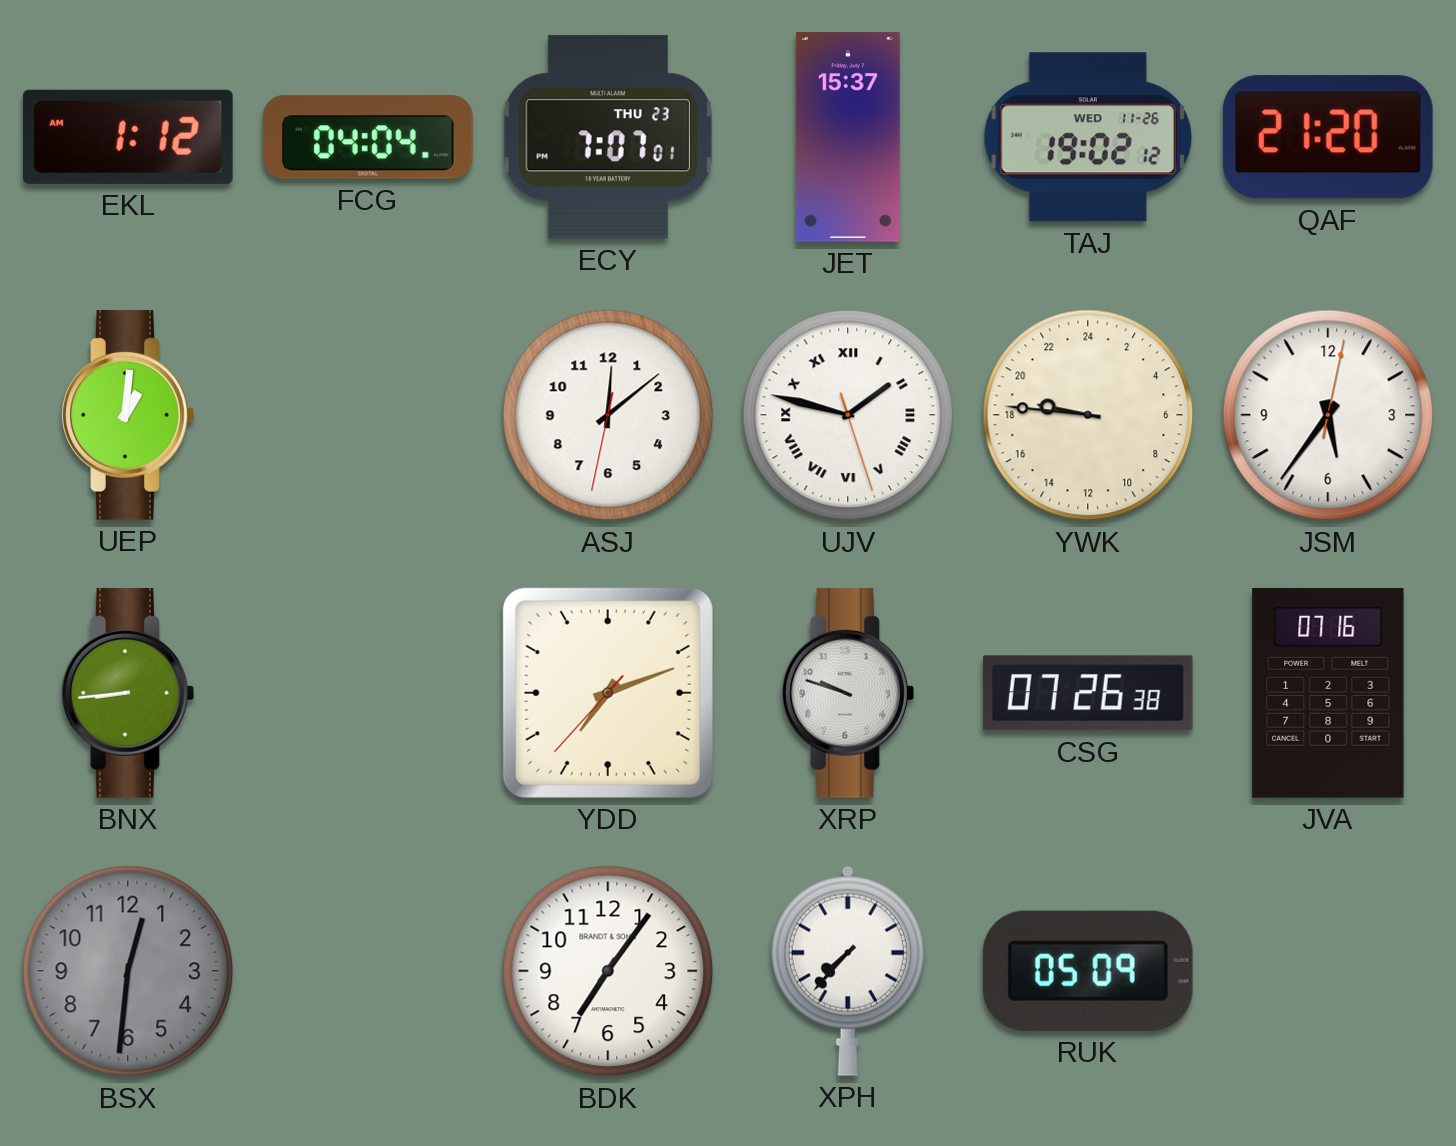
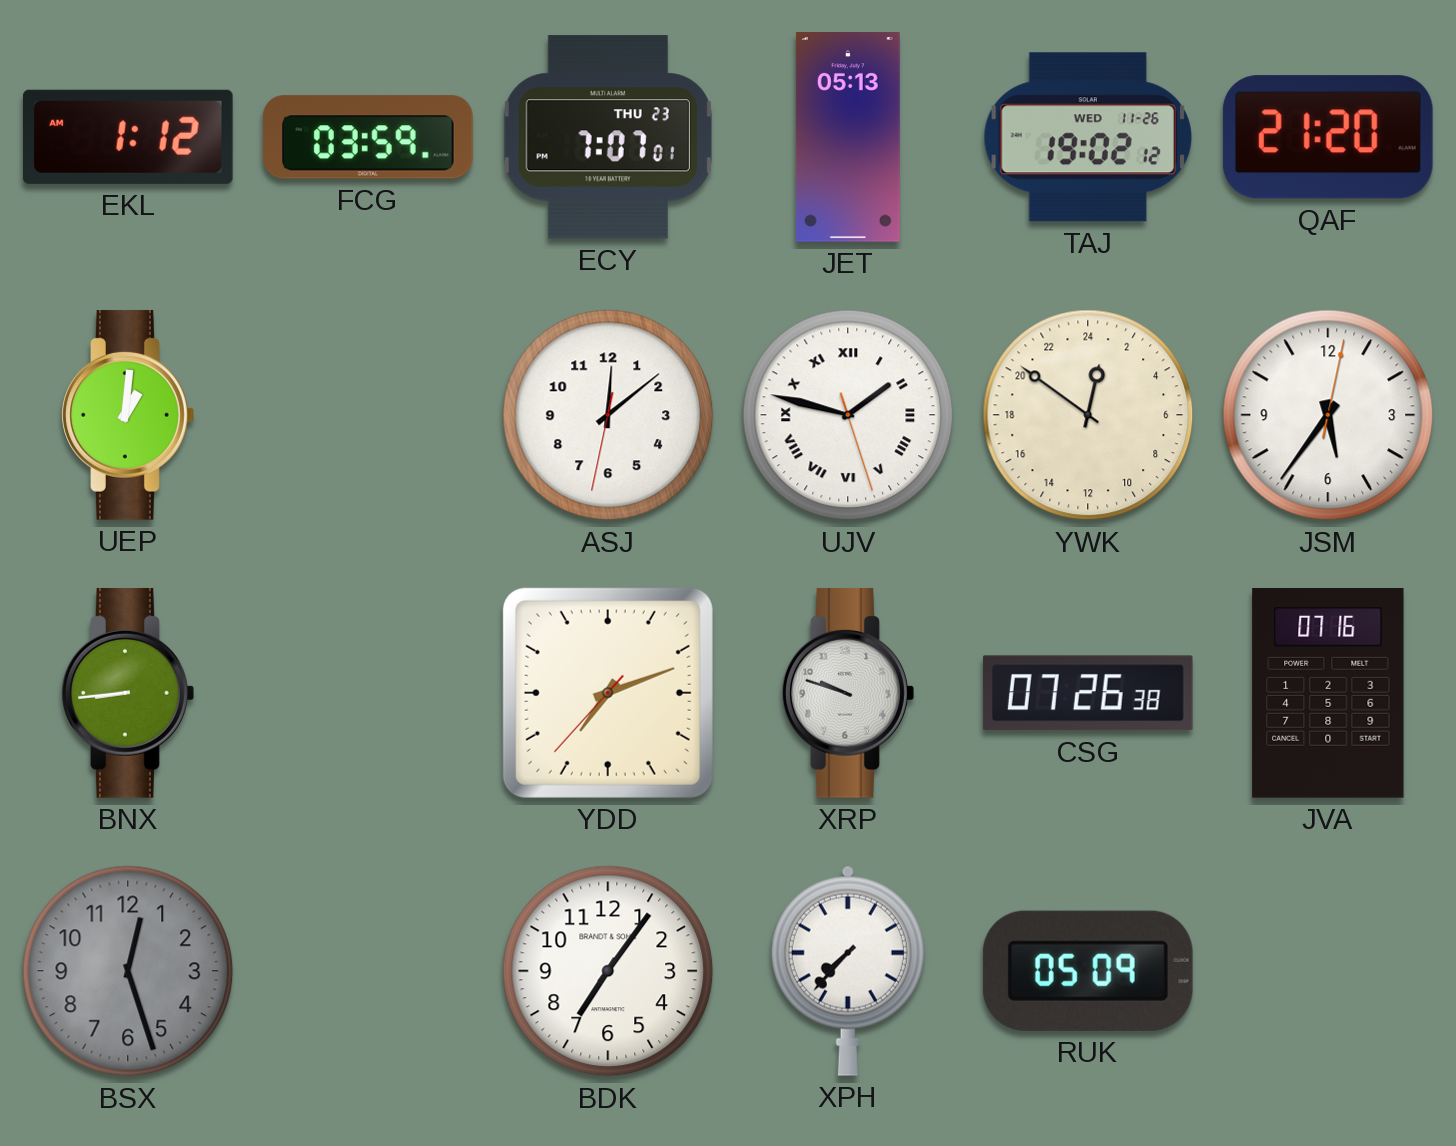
FCG: 04:04 -> 03:59 (368, 137)
JET: 15:37 -> 05:13 (848, 138)
YWK: 18:46 -> 0:51 (1088, 415)
BSX: 12:31 -> 12:27 (128, 971)
